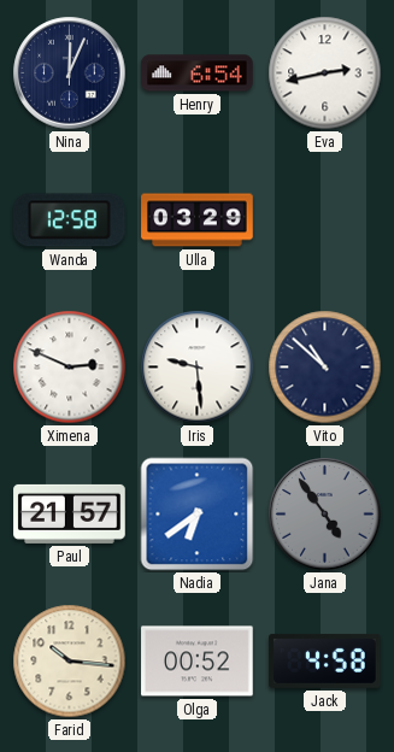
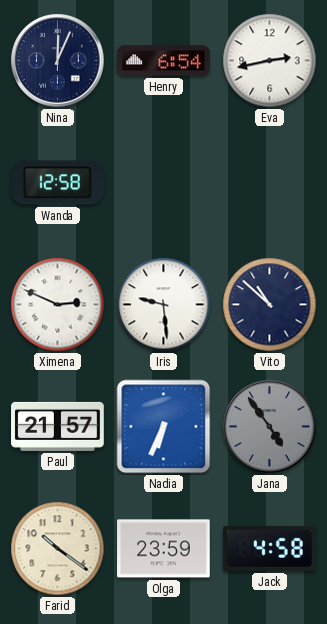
Ulla: 03:29 -> none (198, 221)
Nadia: 6:39 -> 6:34 (164, 427)
Farid: 10:16 -> 10:21 (58, 549)
Olga: 00:52 -> 23:59 (164, 549)
